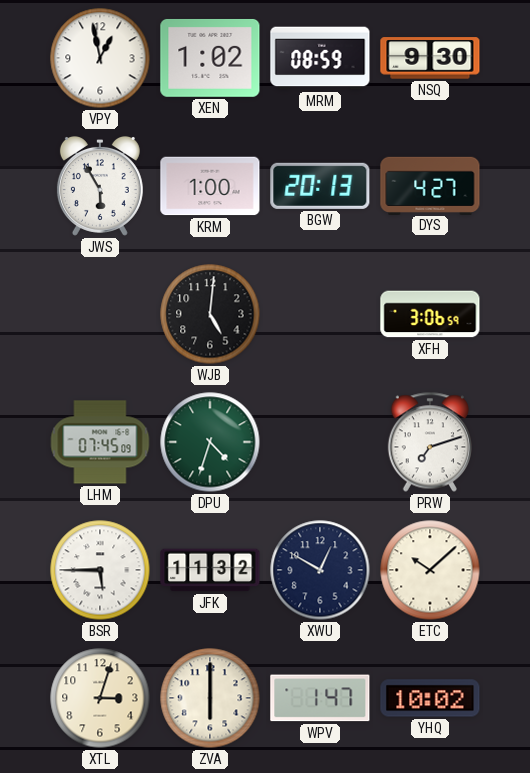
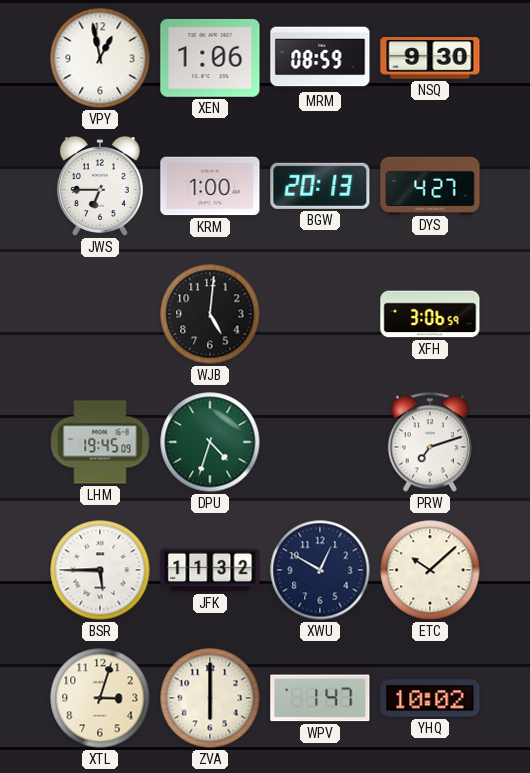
XEN: 1:02 -> 1:06 (210, 58)
JWS: 5:55 -> 6:45 (100, 187)
LHM: 07:45 -> 19:45 (100, 442)
